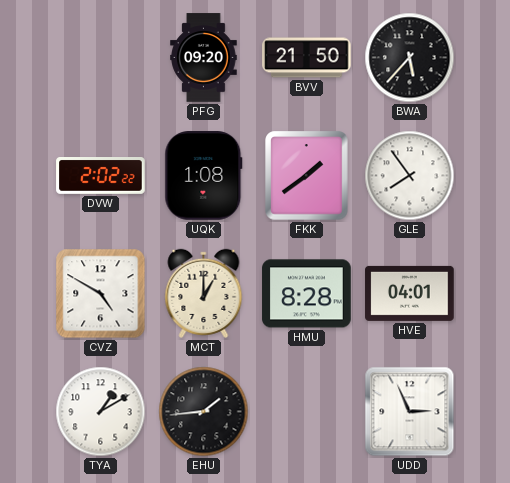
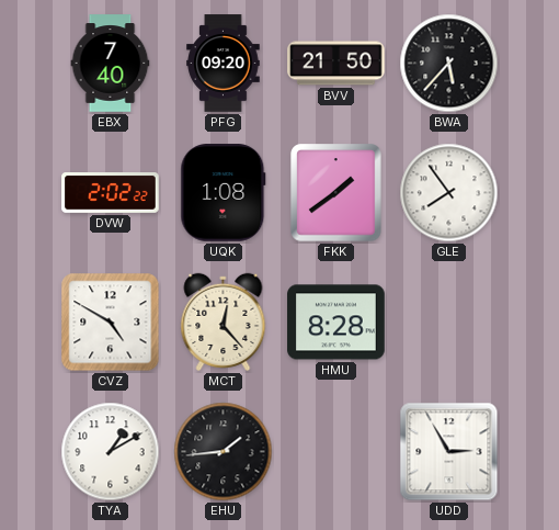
EBX: none -> 7:40 (111, 64)
MCT: 1:00 -> 12:23 (224, 322)
HVE: 04:01 -> none (410, 293)
UDD: 2:56 -> 2:55 (449, 452)
